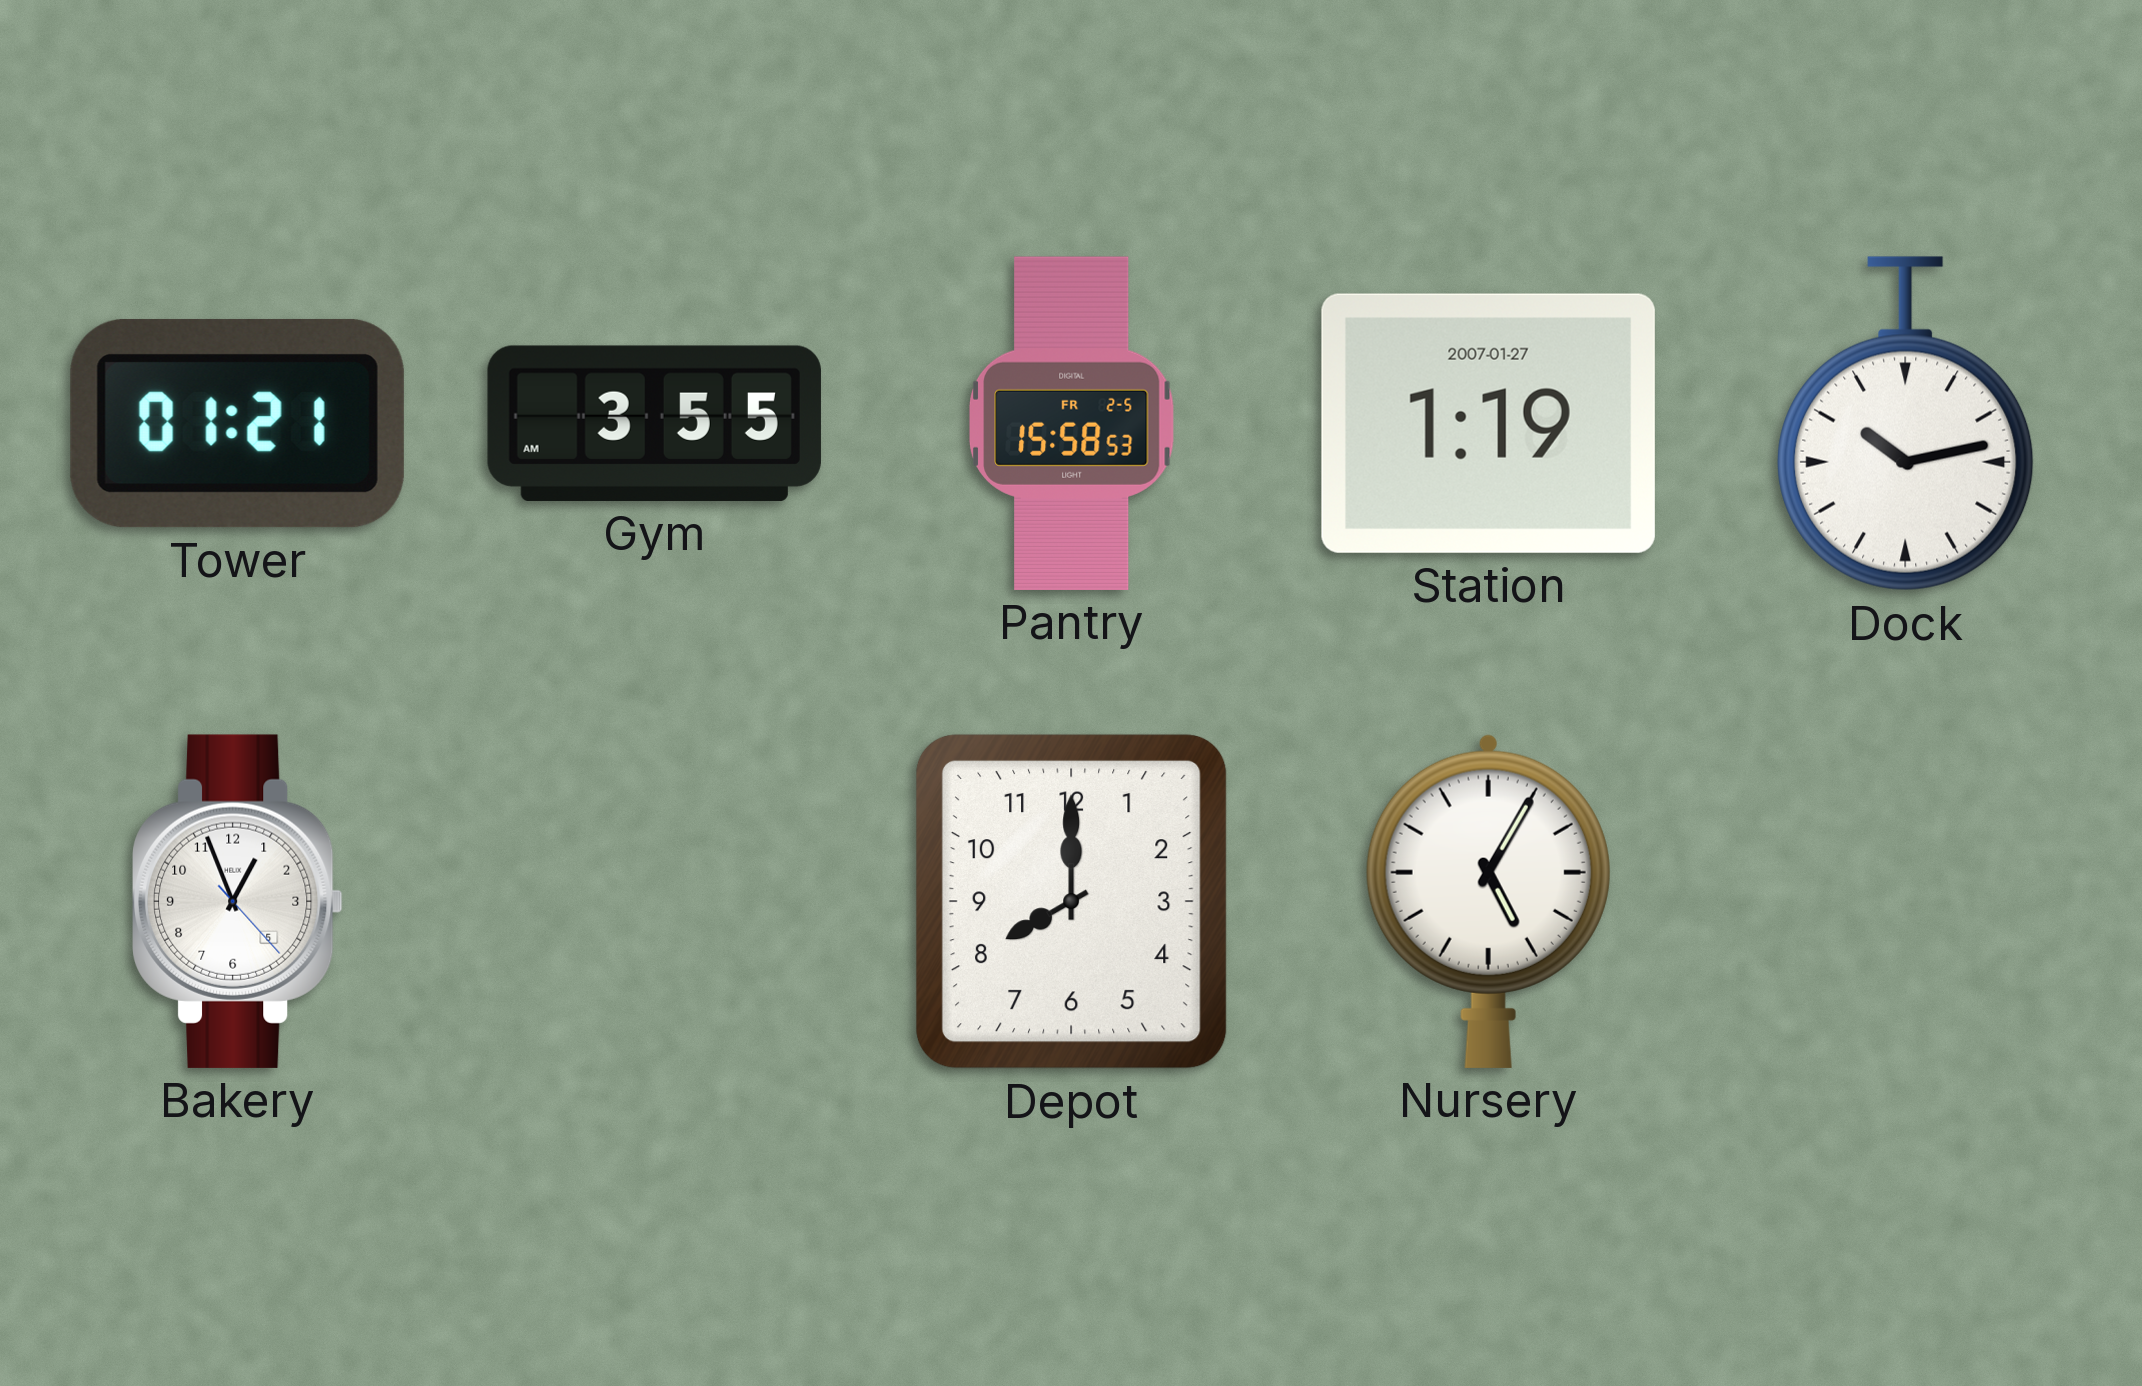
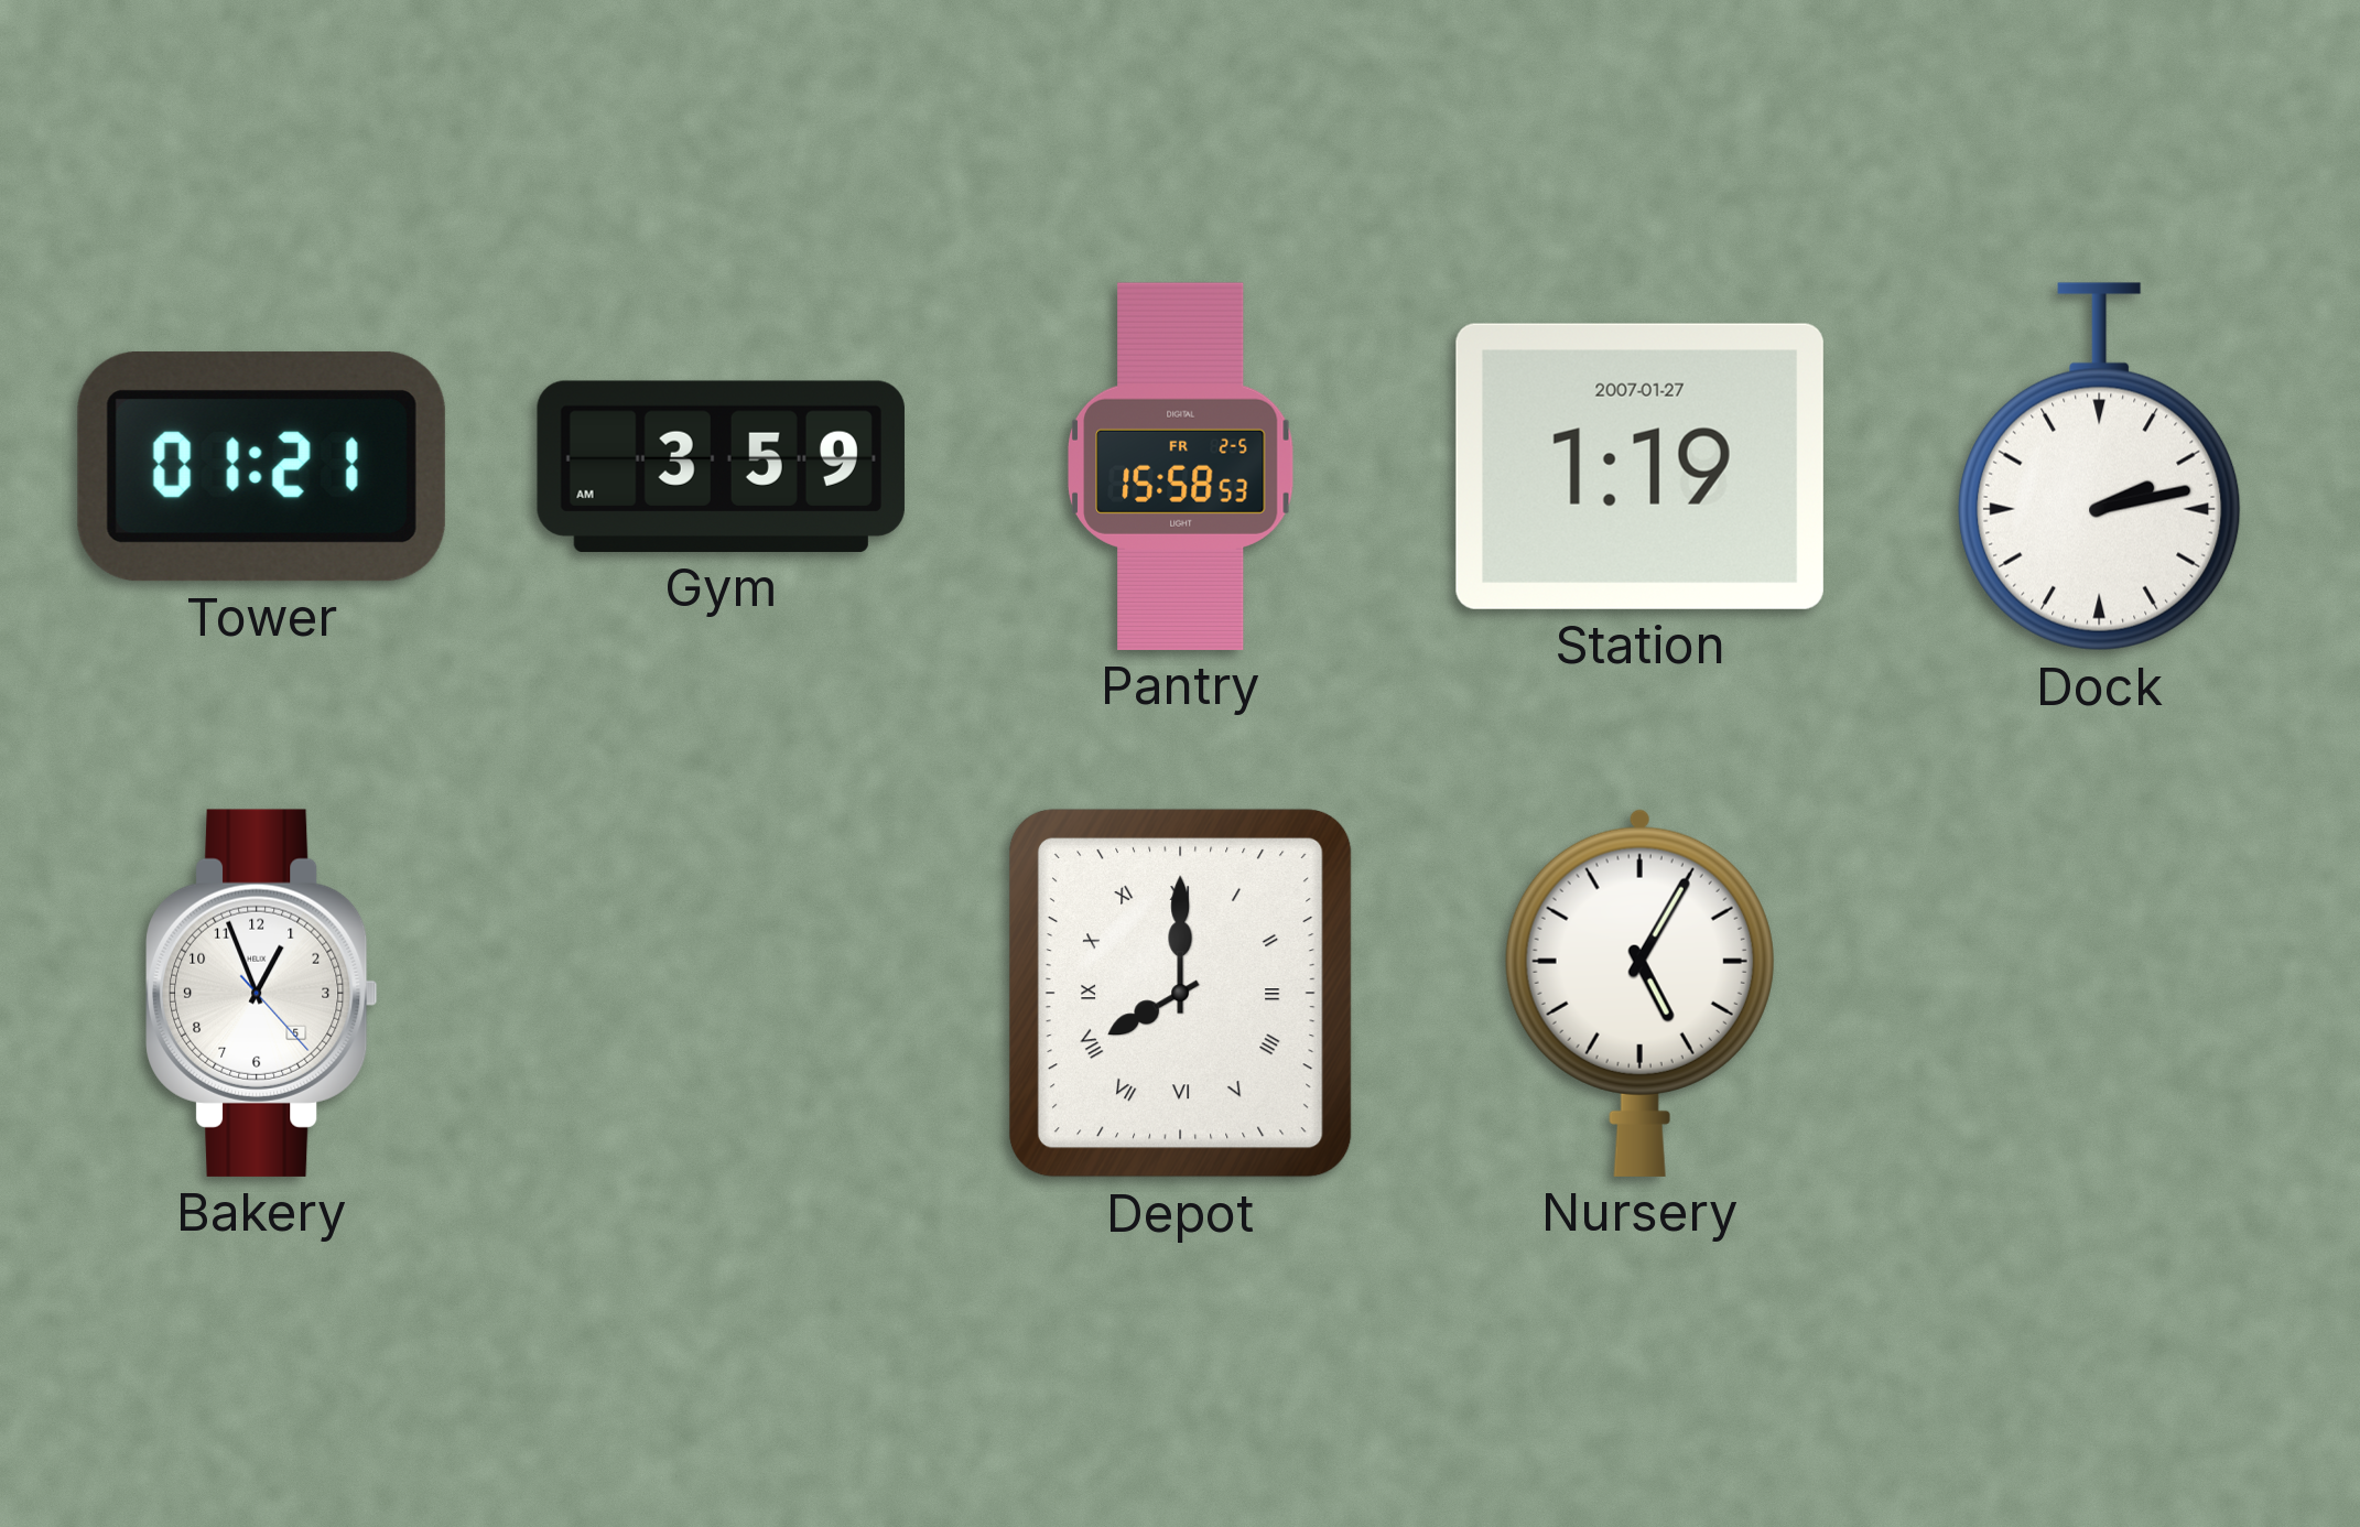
Gym: 3:55 -> 3:59 (721, 466)
Dock: 10:13 -> 2:13 (2100, 467)
Depot numerals: Arabic -> Roman (1180, 993)
